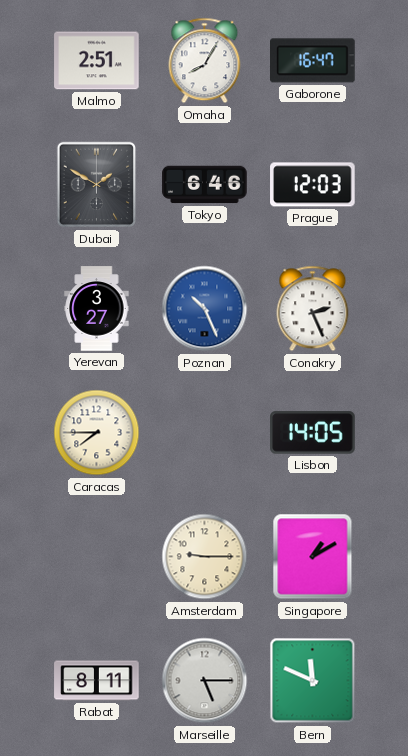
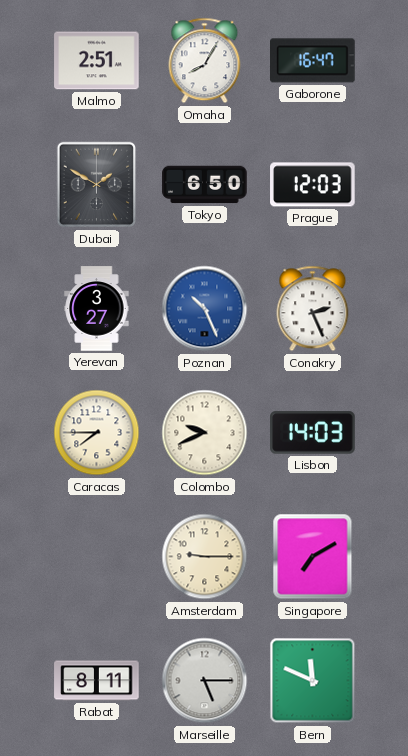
Tokyo: 6:46 -> 6:50 (205, 185)
Colombo: none -> 9:41 (205, 433)
Lisbon: 14:05 -> 14:03 (313, 433)
Singapore: 1:10 -> 7:10 (313, 557)
